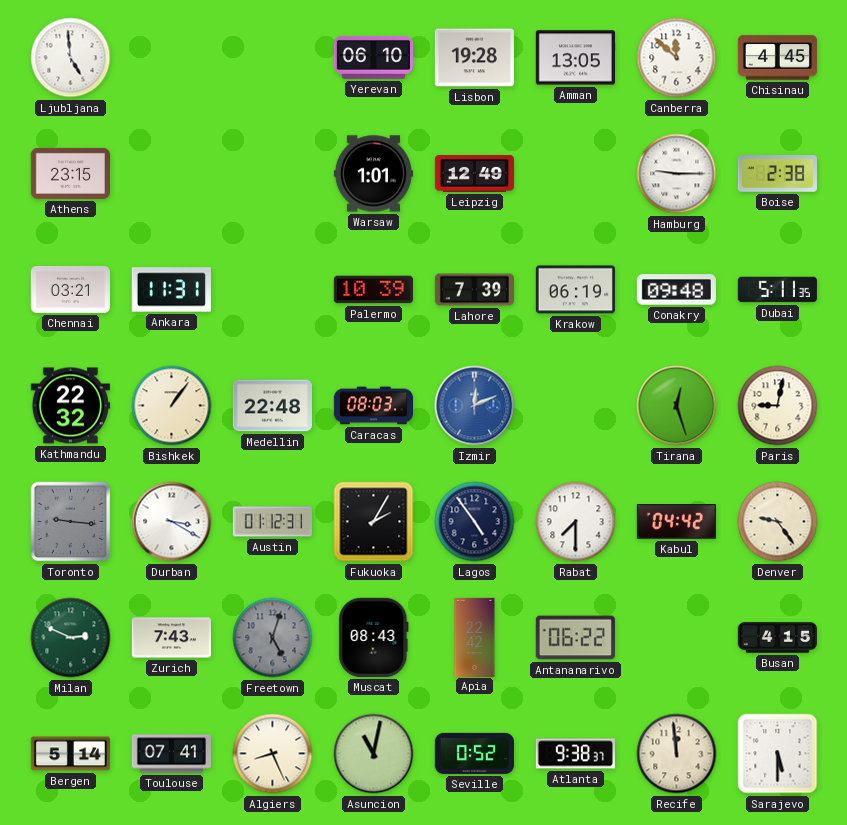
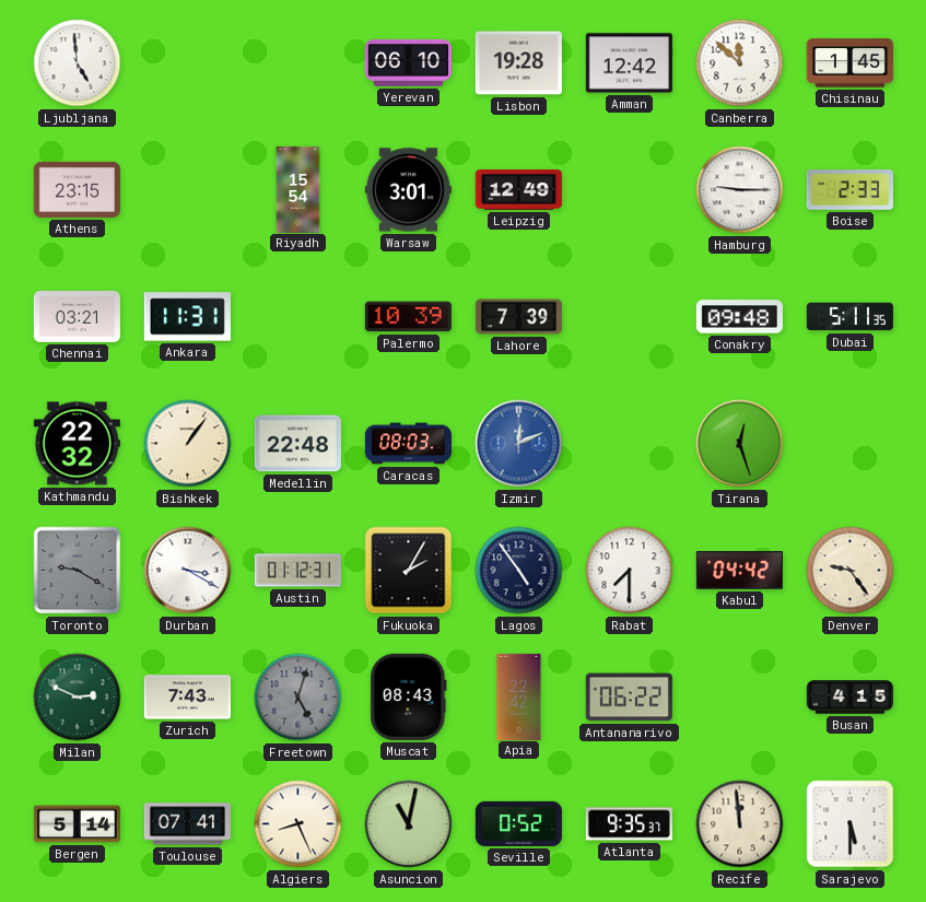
Amman: 13:05 -> 12:42 (629, 63)
Chisinau: 4:45 -> 1:45 (849, 63)
Riyadh: none -> 15:54 (298, 189)
Warsaw: 1:01 -> 3:01 (408, 190)
Boise: 2:38 -> 2:33 (849, 190)
Krakow: 06:19 -> none (575, 290)
Paris: 9:02 -> none (778, 406)
Toronto: 9:16 -> 9:20 (78, 571)
Atlanta: 9:38 -> 9:35 (629, 824)
